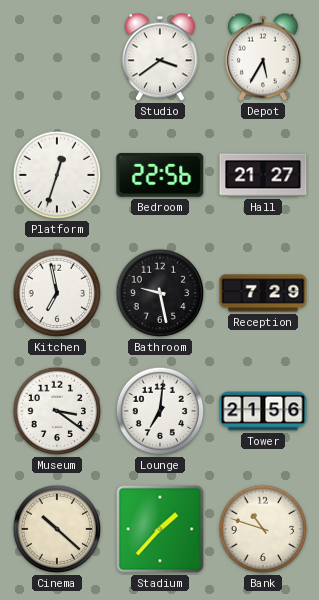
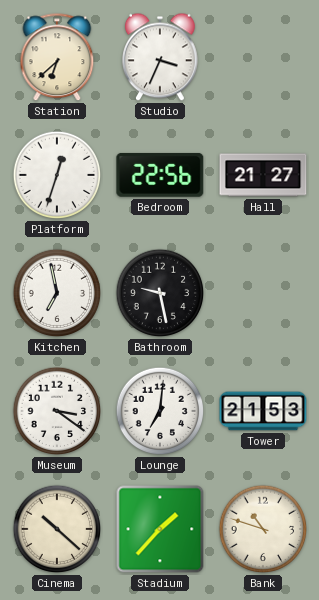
Station: none -> 6:38 (57, 58)
Studio: 3:39 -> 3:34 (160, 57)
Depot: 5:35 -> none (263, 57)
Reception: 7:29 -> none (263, 293)
Tower: 21:56 -> 21:53 (263, 411)
